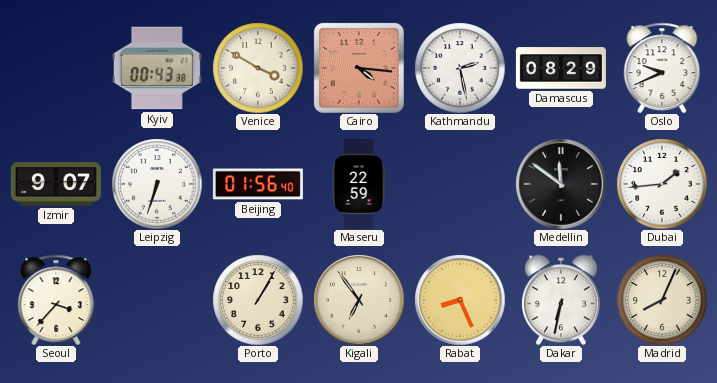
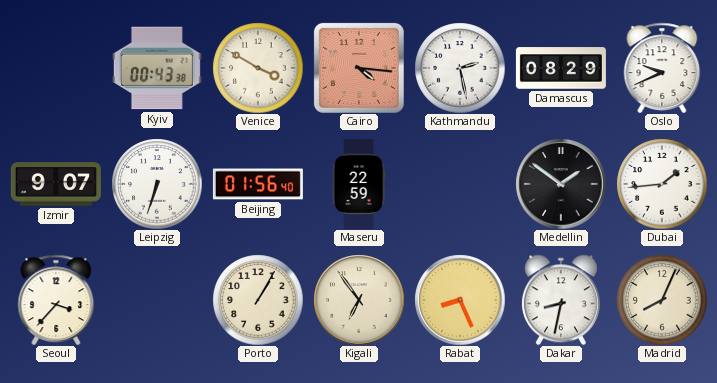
Medellin: 11:51 -> 1:51 (561, 184)
Dakar: 6:32 -> 8:32 (561, 300)
